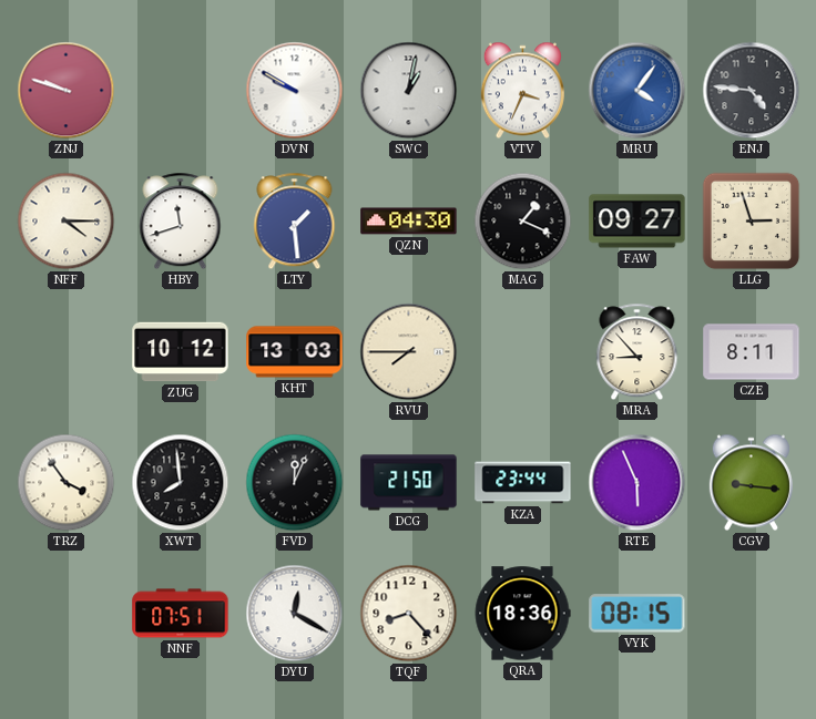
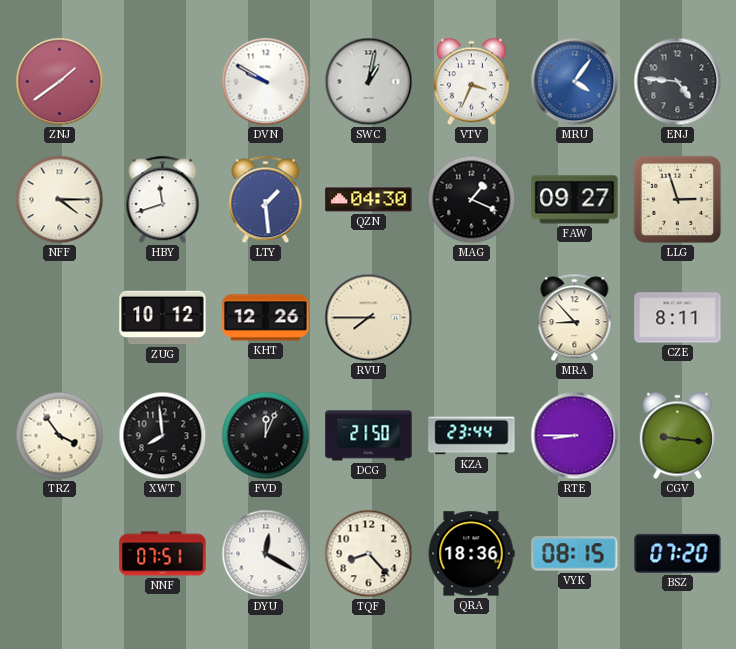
ZNJ: 9:48 -> 1:39 (60, 82)
KHT: 13:03 -> 12:26 (266, 318)
RTE: 5:56 -> 8:45 (575, 436)
BSZ: none -> 07:20 (678, 553)
